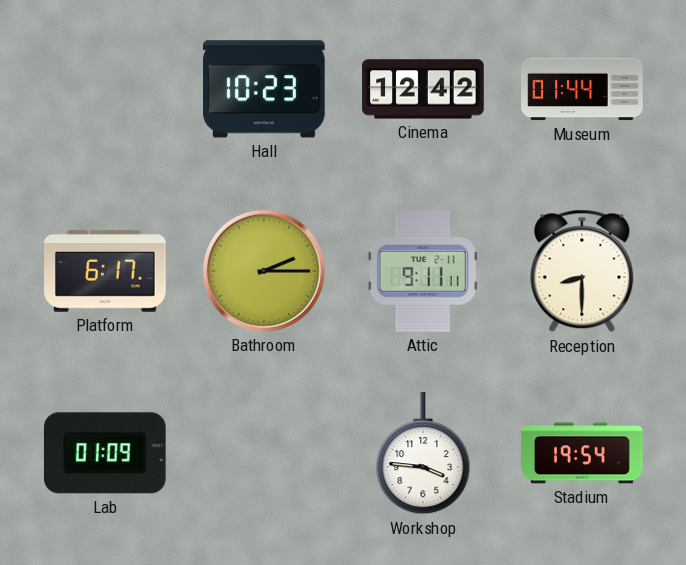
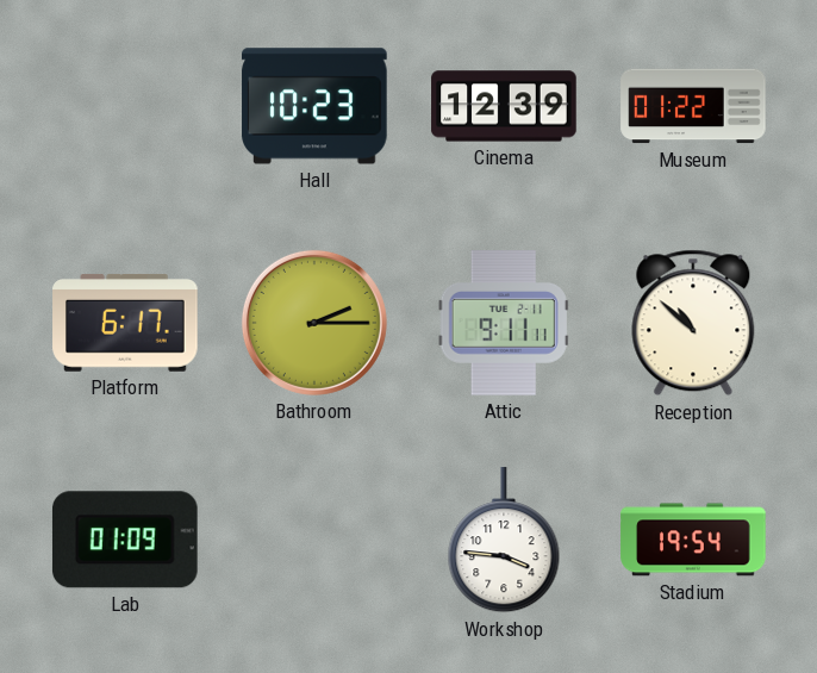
Cinema: 12:42 -> 12:39 (504, 106)
Museum: 01:44 -> 01:22 (693, 106)
Reception: 8:30 -> 10:52 (693, 323)
